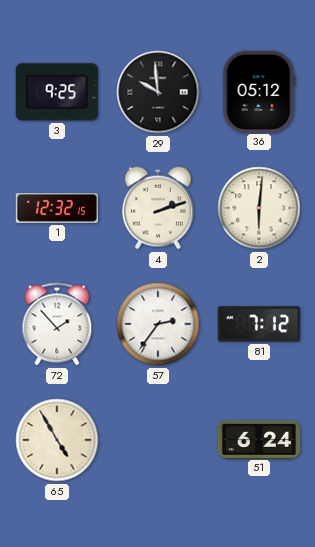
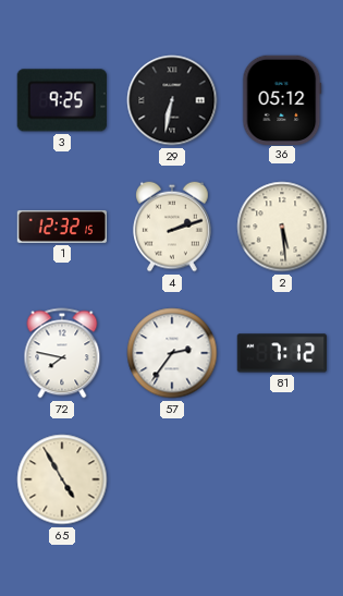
29: 9:59 -> 6:32 (172, 100)
2: 6:01 -> 5:29 (282, 227)
72: 1:53 -> 7:47 (62, 353)
51: 6:24 -> none (258, 439)
